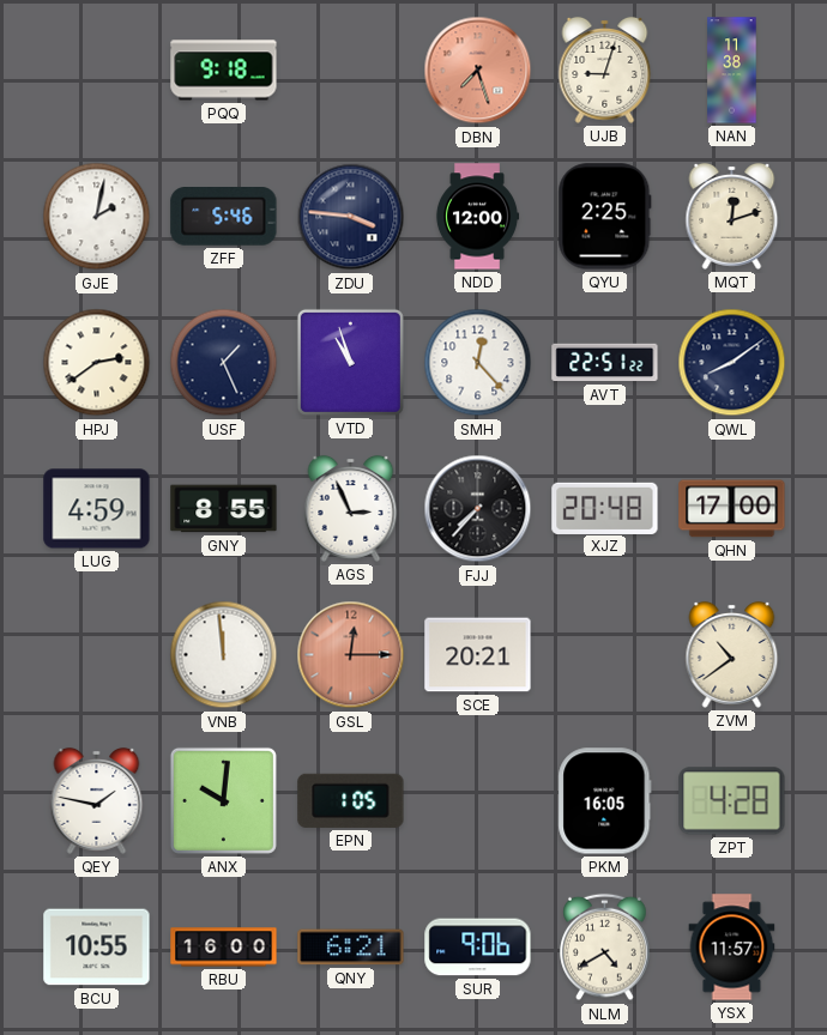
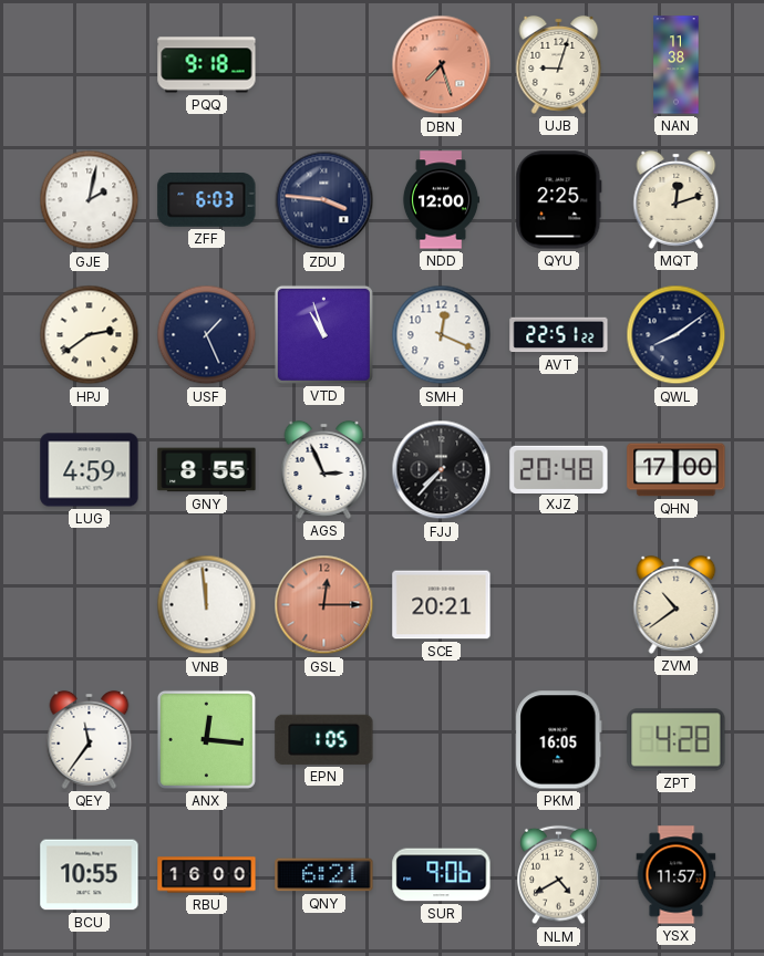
ZFF: 5:46 -> 6:03 (207, 200)
SMH: 12:23 -> 12:19 (442, 335)
QEY: 1:47 -> 11:36 (90, 740)
ANX: 10:01 -> 12:16 (206, 739)
